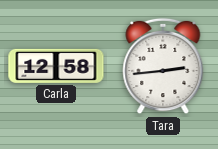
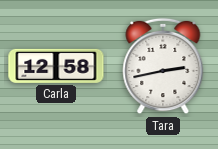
Tara: 2:44 -> 2:43 (163, 66)
